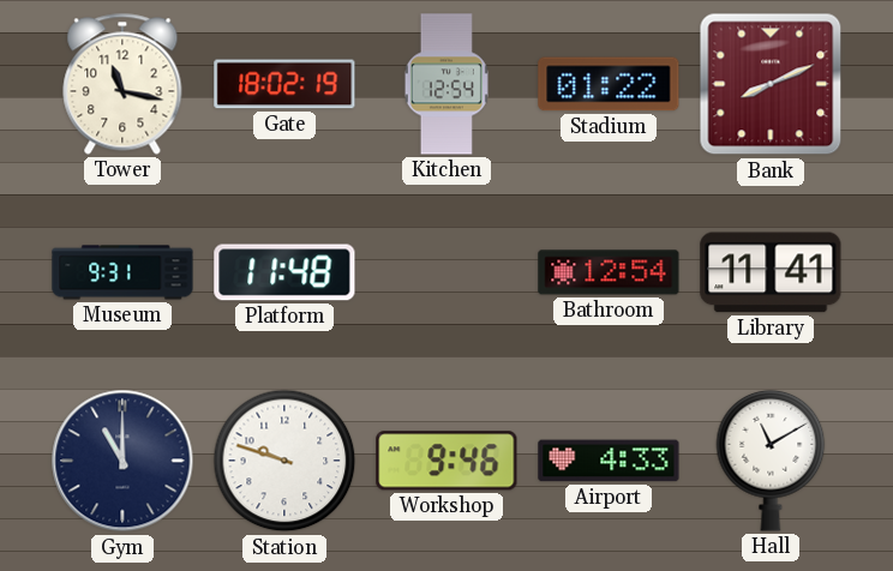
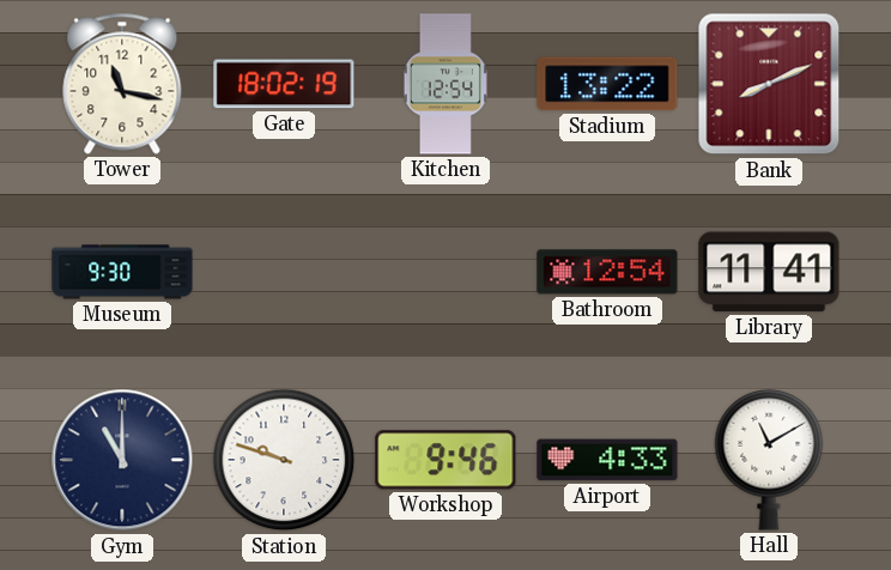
Stadium: 01:22 -> 13:22 (607, 84)
Museum: 9:31 -> 9:30 (122, 272)
Platform: 11:48 -> none (284, 272)
